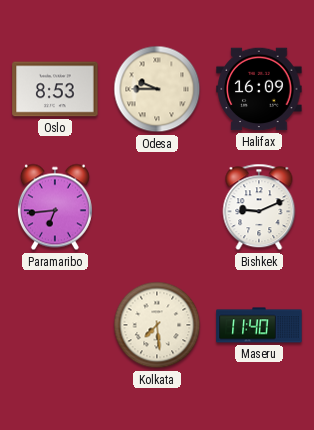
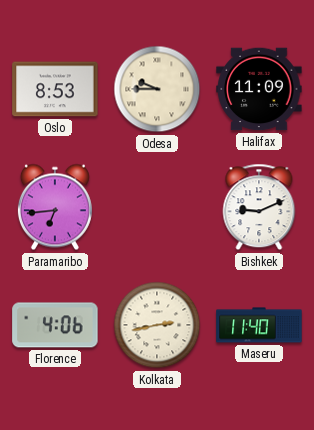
Halifax: 16:09 -> 11:09 (259, 89)
Florence: none -> 4:06 (55, 325)
Kolkata: 7:29 -> 2:43 (157, 325)
